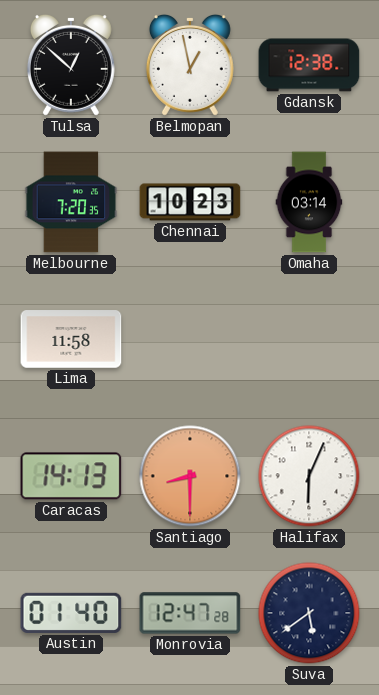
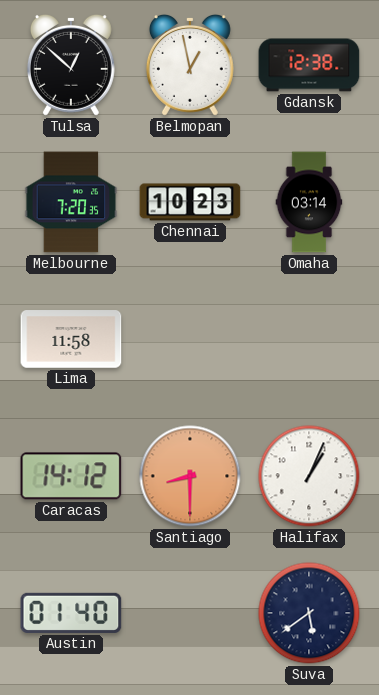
Caracas: 14:13 -> 14:12 (71, 476)
Halifax: 6:04 -> 1:04 (309, 476)
Monrovia: 12:47 -> none (190, 613)
